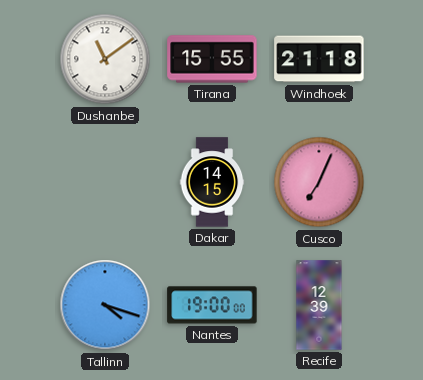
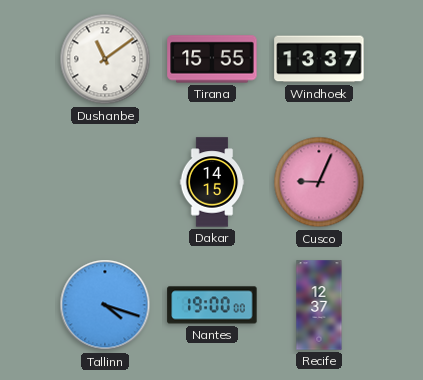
Windhoek: 21:18 -> 13:37 (319, 59)
Cusco: 7:04 -> 9:04 (319, 182)
Recife: 12:39 -> 12:37 (319, 305)
